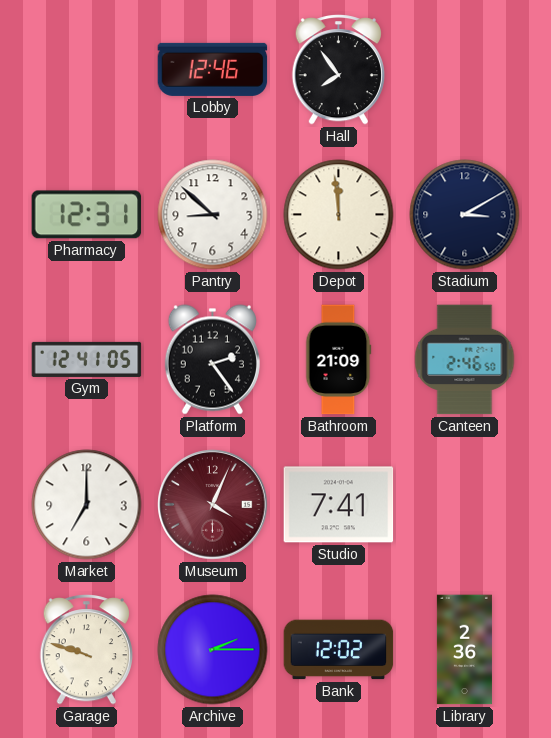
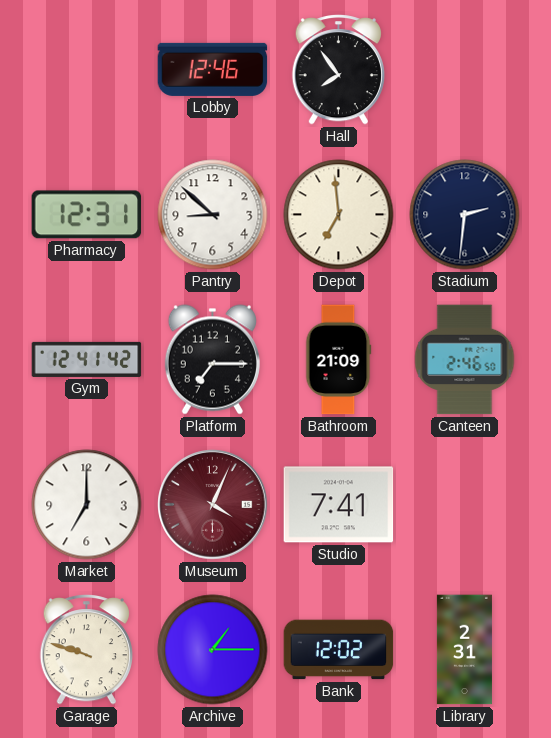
Depot: 11:59 -> 6:59 (339, 215)
Stadium: 3:10 -> 2:31 (465, 215)
Gym: 12:41:05 -> 12:41:42 (87, 359)
Platform: 2:24 -> 7:15 (212, 360)
Archive: 2:15 -> 1:15 (213, 650)
Library: 2:36 -> 2:31 (464, 650)
